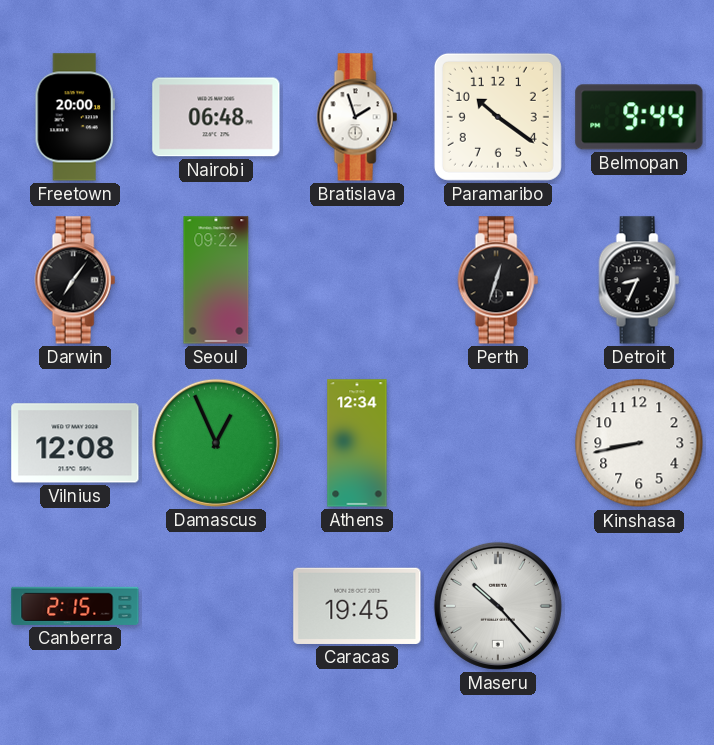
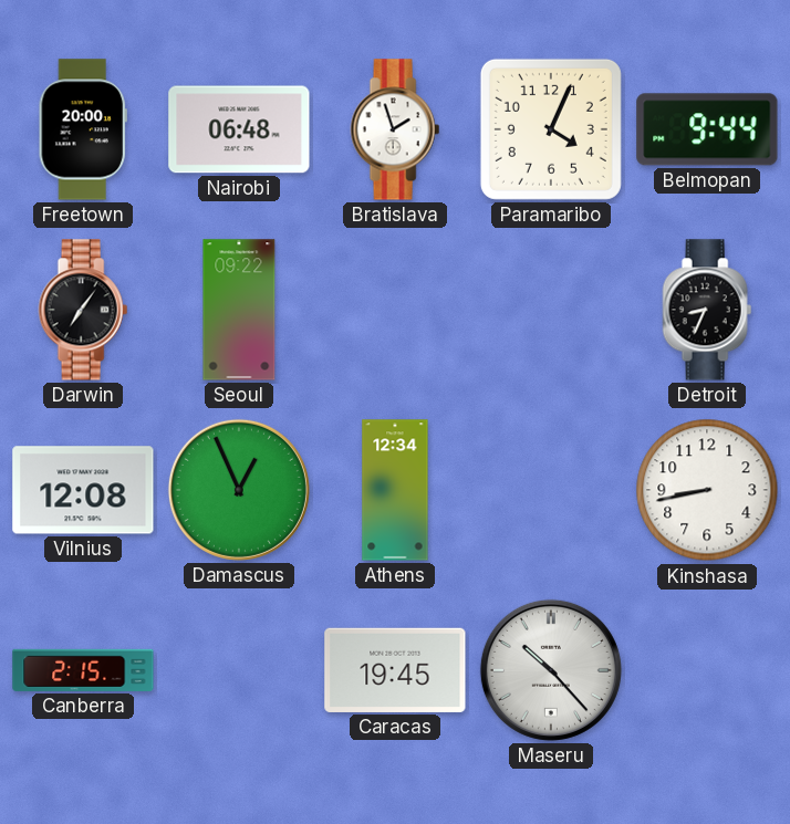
Paramaribo: 10:21 -> 4:04 (551, 129)
Perth: 12:33 -> none (498, 280)
